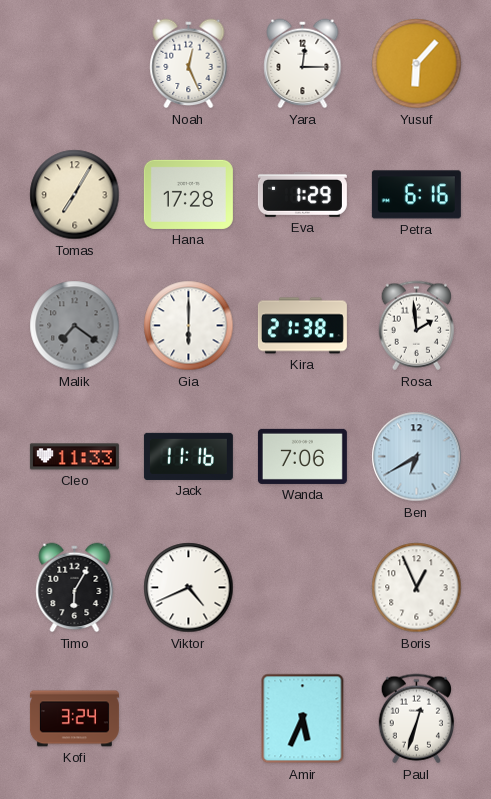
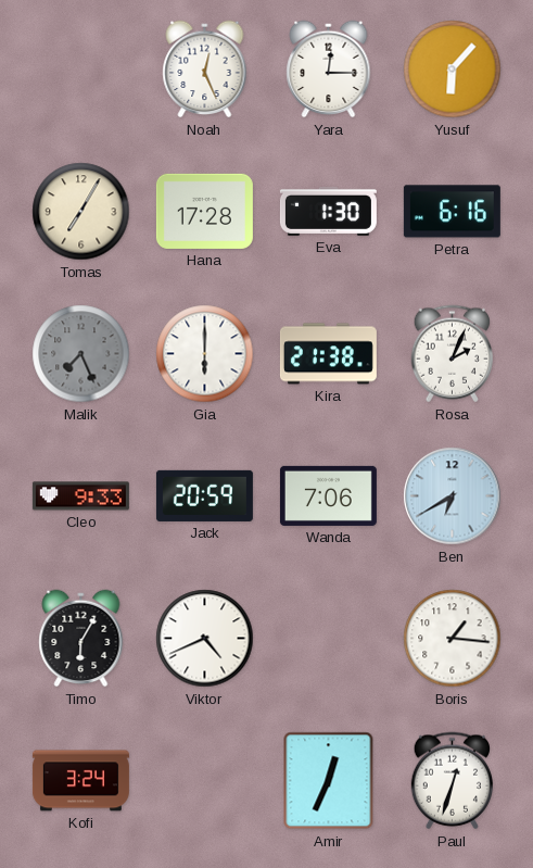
Eva: 1:29 -> 1:30 (328, 211)
Malik: 7:21 -> 7:26 (81, 354)
Rosa: 1:59 -> 2:04 (452, 354)
Cleo: 11:33 -> 9:33 (80, 496)
Jack: 11:16 -> 20:59 (204, 495)
Boris: 12:56 -> 1:16 (453, 639)
Amir: 5:34 -> 12:34 (329, 781)
